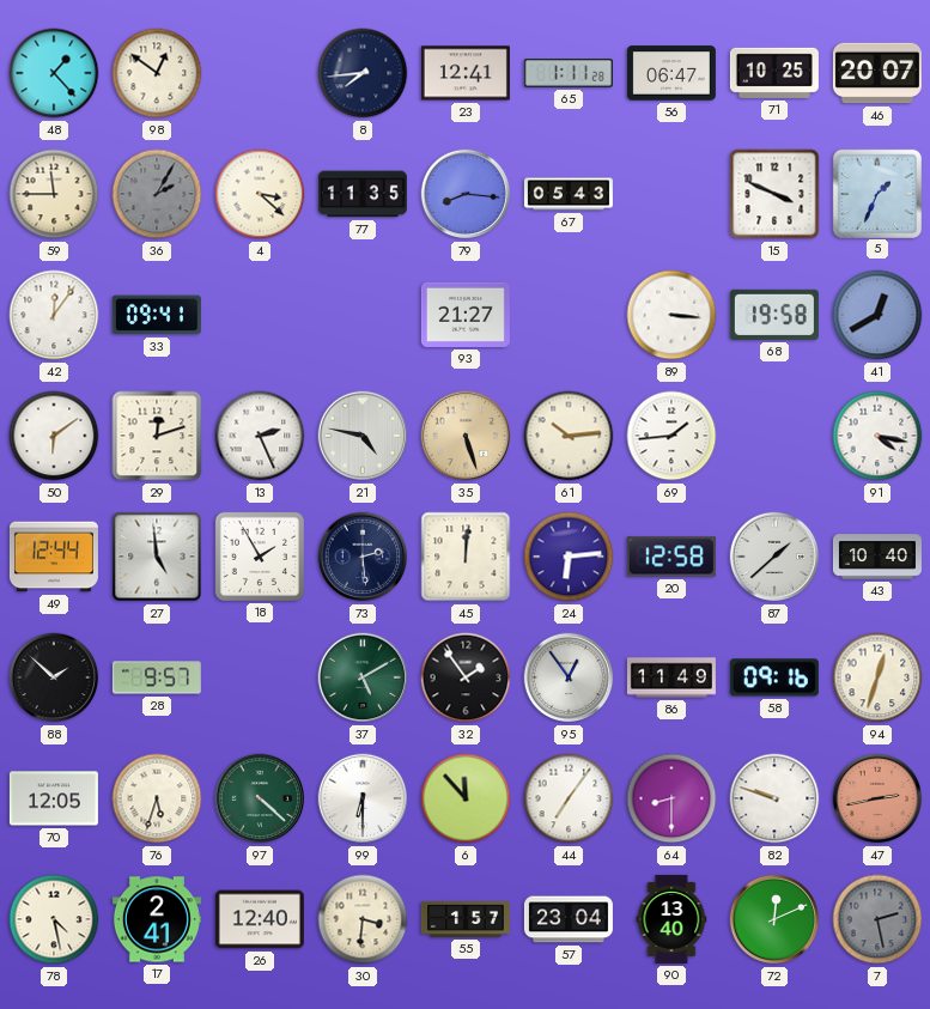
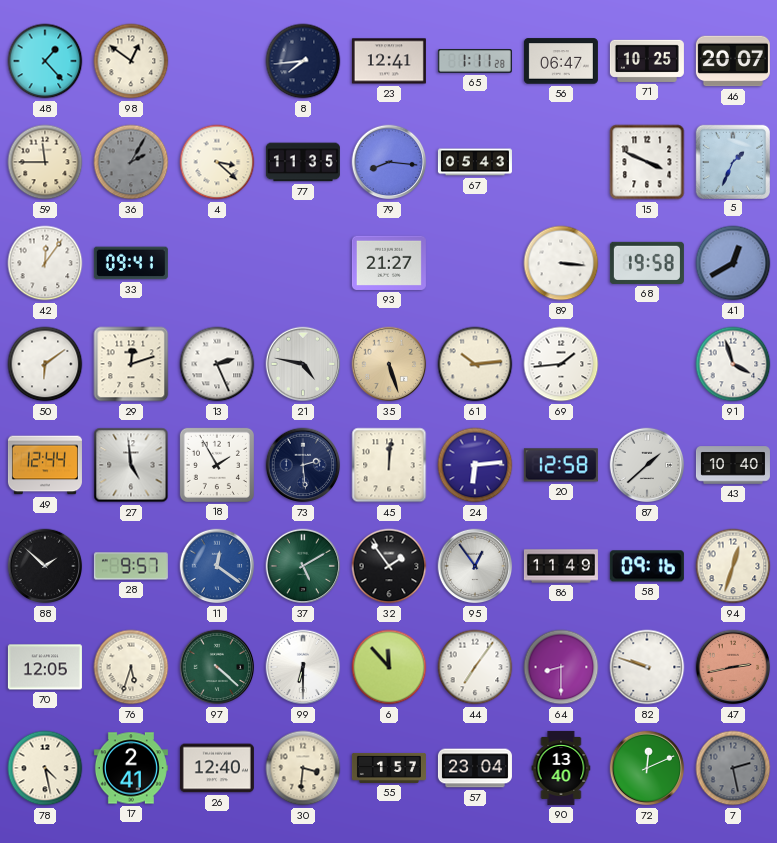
91: 4:17 -> 3:57 (733, 364)
11: none -> 12:21 (217, 566)
